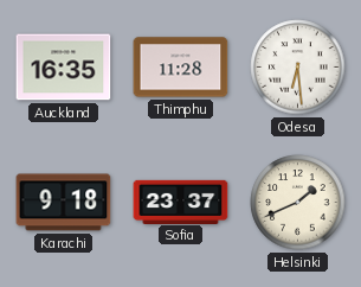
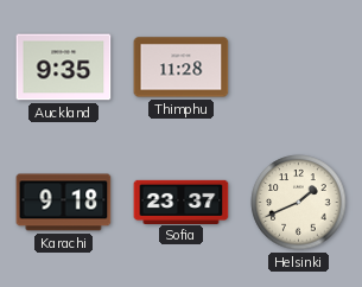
Auckland: 16:35 -> 9:35 (64, 68)
Odesa: 6:29 -> none (298, 68)
